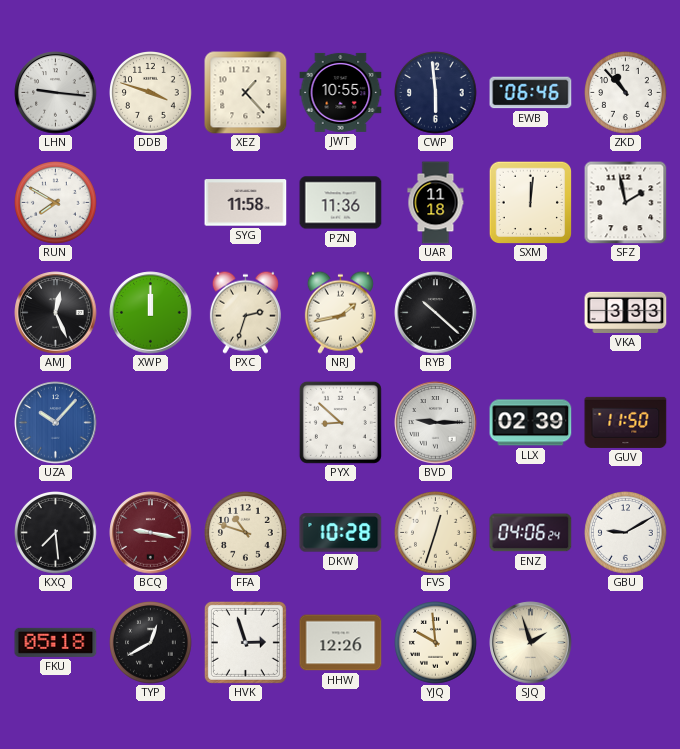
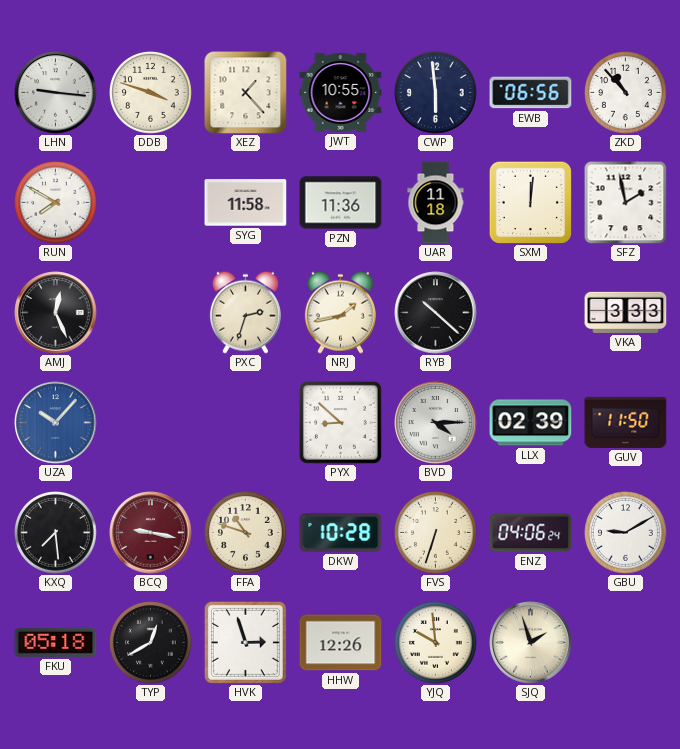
EWB: 06:46 -> 06:56 (531, 93)
XWP: 12:00 -> none (151, 313)
BVD: 9:15 -> 4:15 (436, 423)
FVS: 12:33 -> 6:33 (436, 533)
